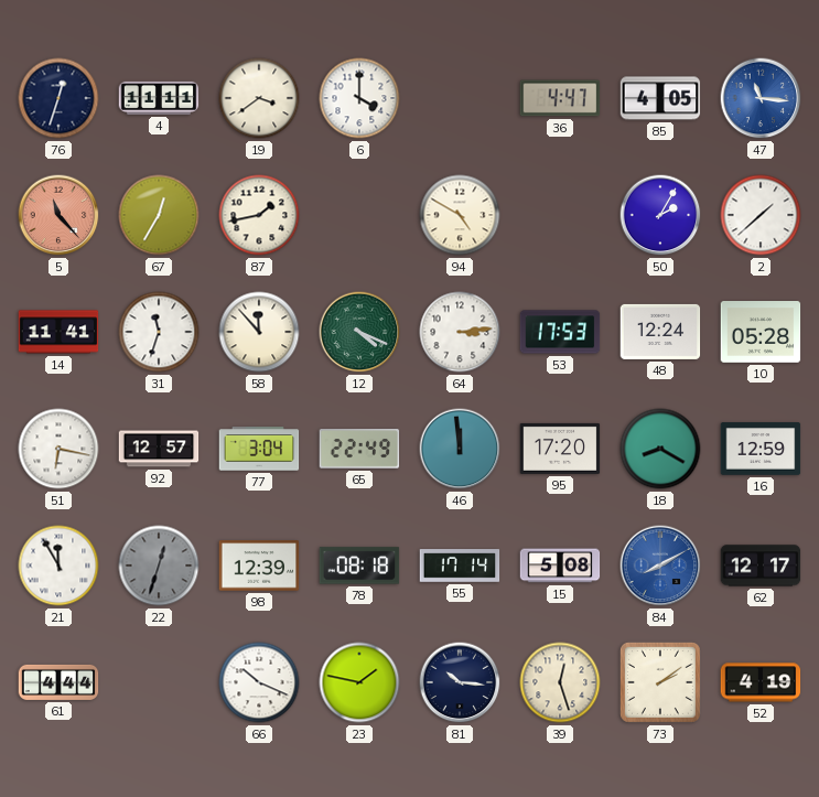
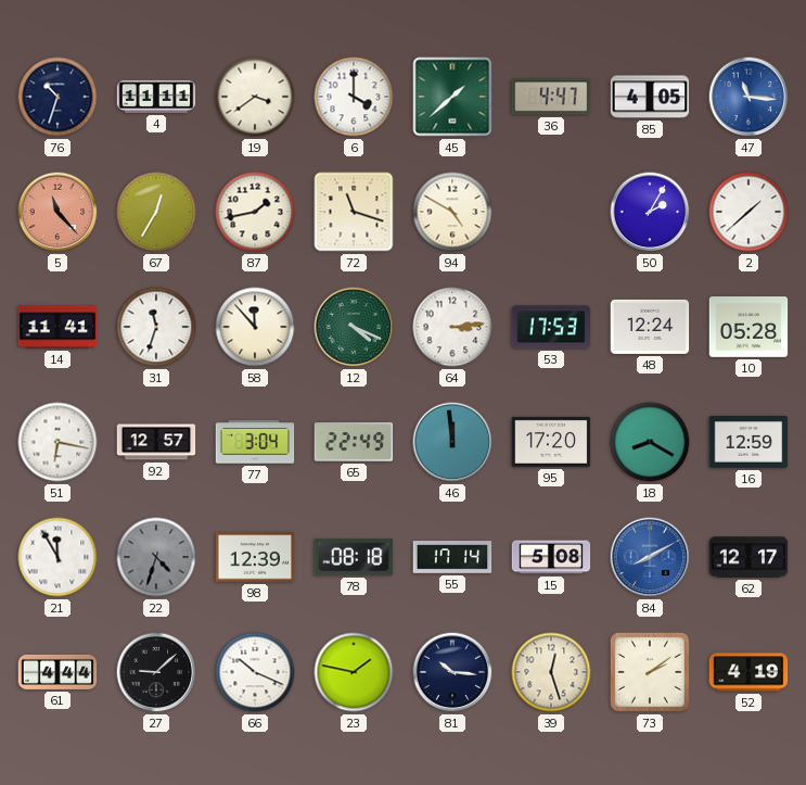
76: 12:33 -> 10:33 (57, 97)
45: none -> 1:38 (452, 97)
72: none -> 11:18 (354, 212)
22: 12:33 -> 4:33 (156, 557)
27: none -> 9:08 (156, 672)
